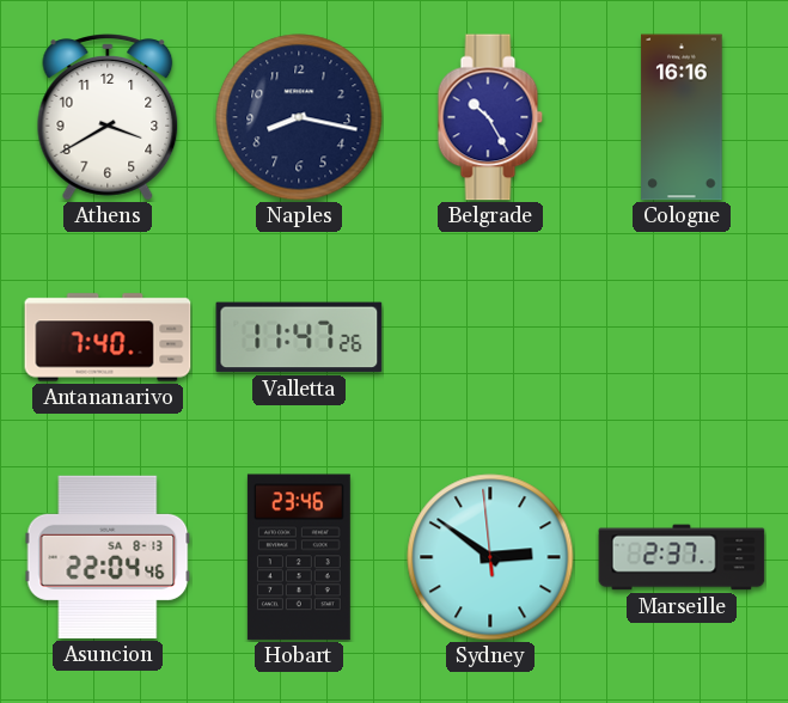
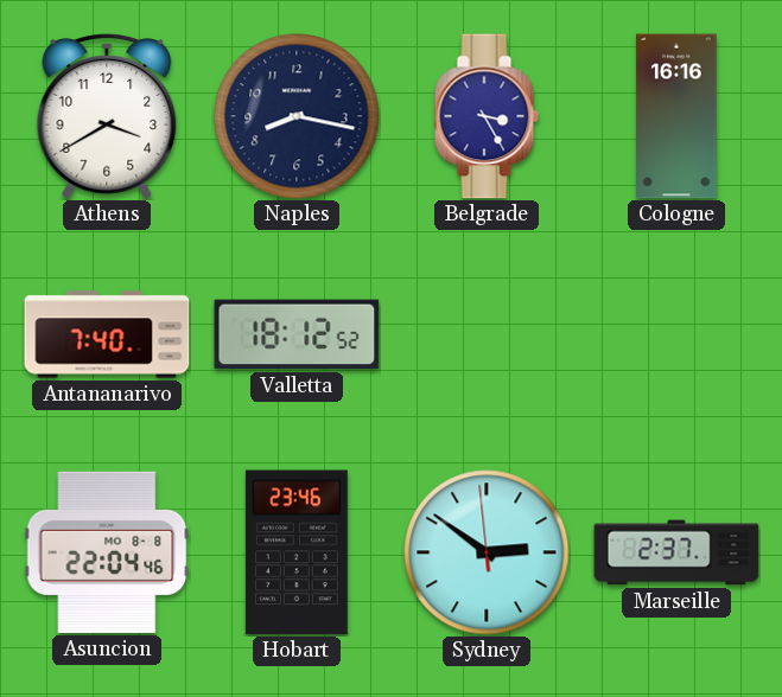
Belgrade: 10:25 -> 3:25 (487, 116)
Valletta: 11:47 -> 18:12 (297, 334)
Asuncion date: SA 8-13 -> MO 8-8 (107, 552)
